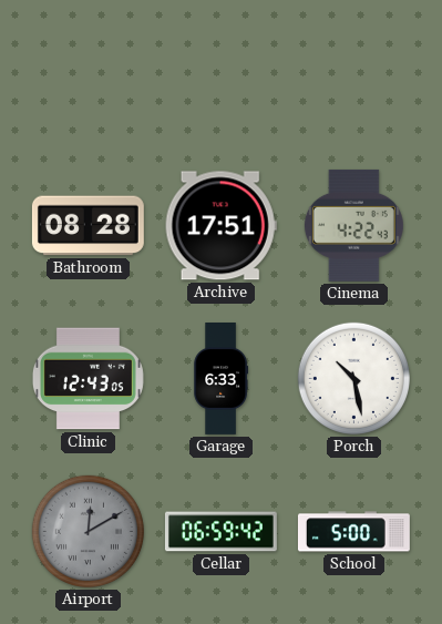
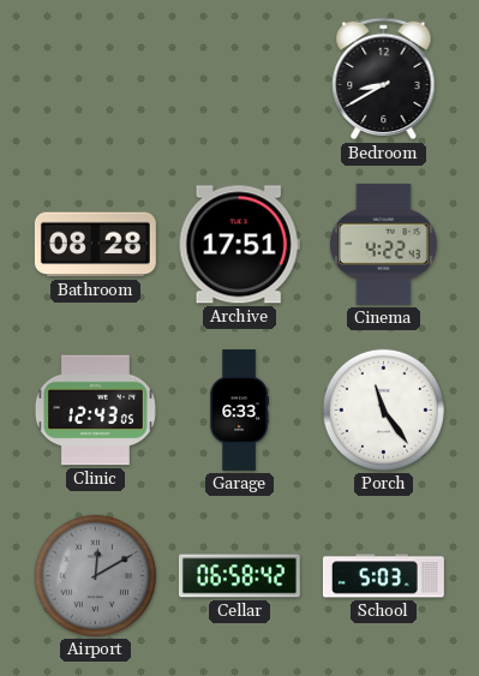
Bedroom: none -> 8:40 (384, 79)
Porch: 10:28 -> 11:24 (383, 409)
Cellar: 06:59 -> 06:58 (239, 576)
School: 5:00 -> 5:03 (383, 576)
